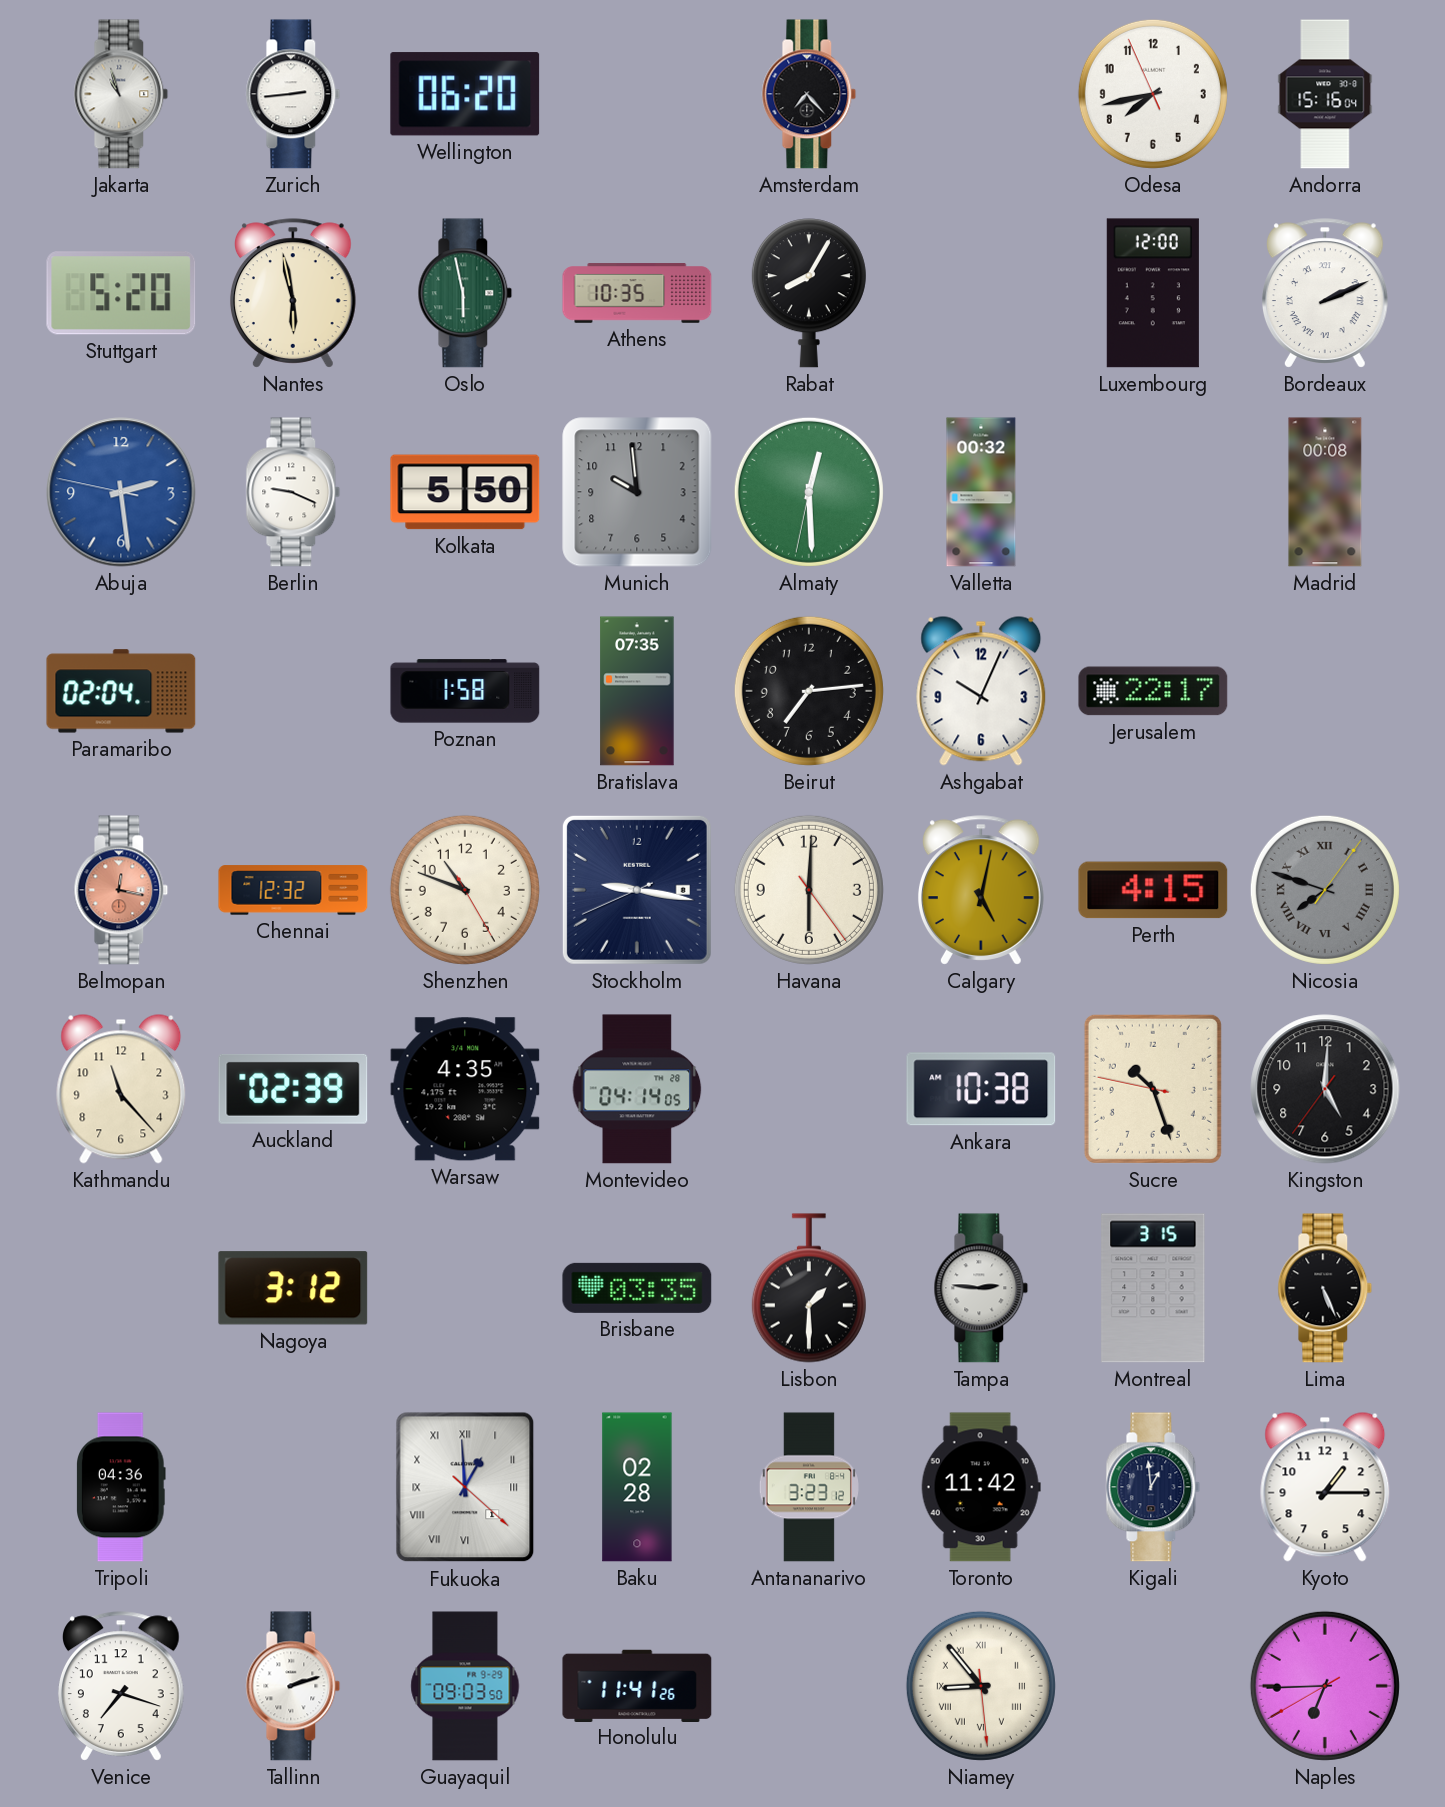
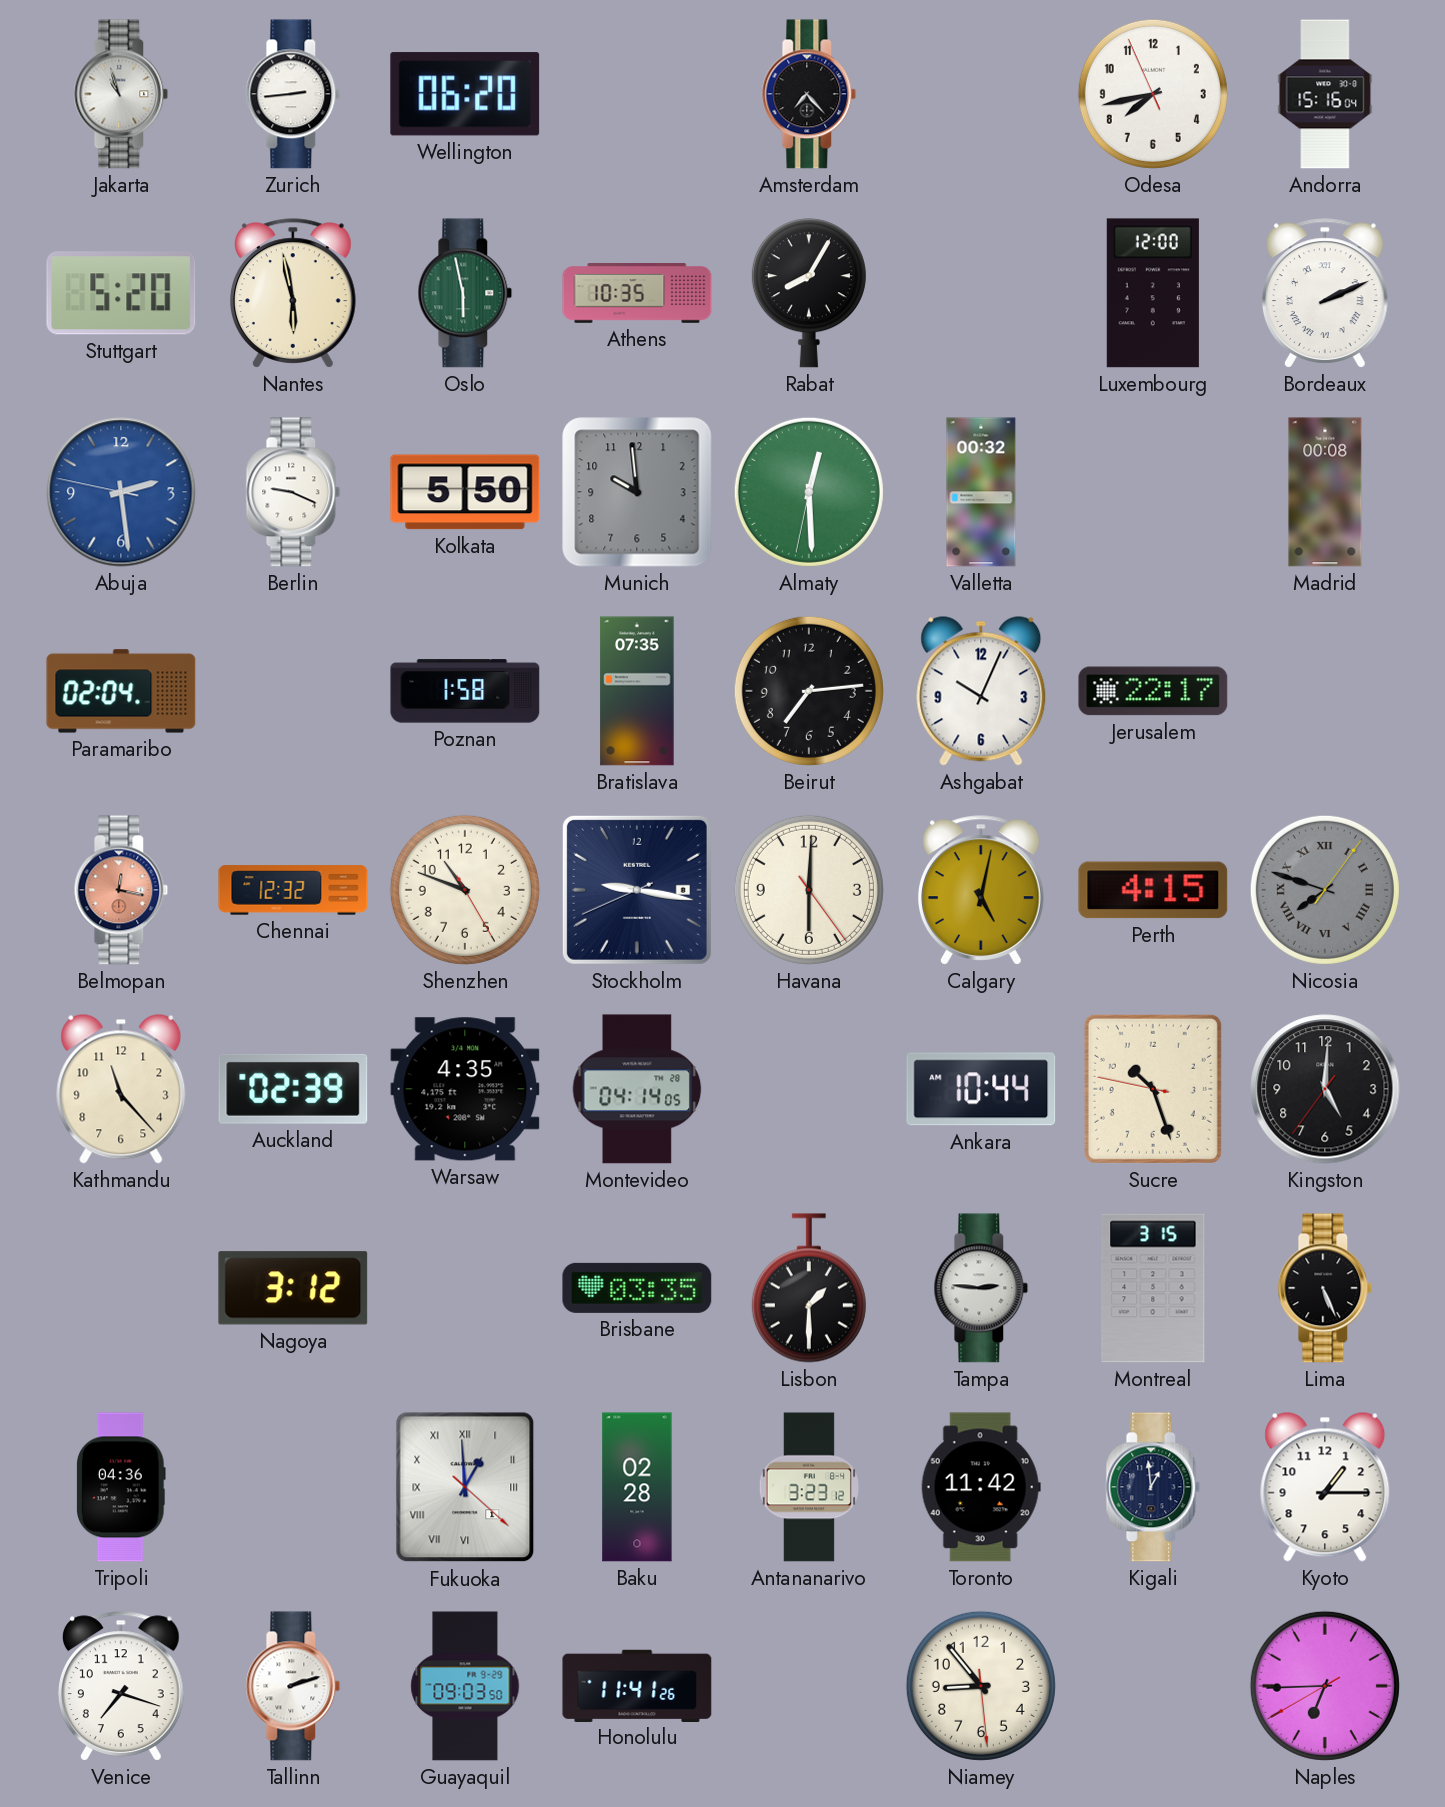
Ankara: 10:38 -> 10:44 (981, 1089)
Niamey numerals: Roman -> Arabic (981, 1686)
